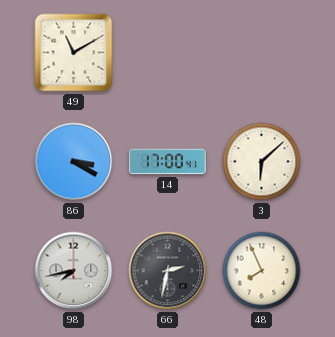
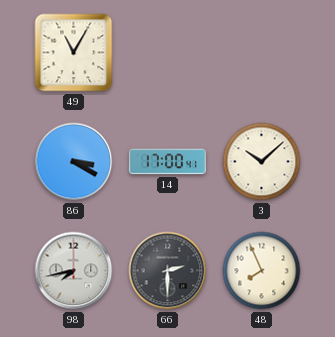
49: 11:10 -> 11:05 (74, 53)
3: 6:08 -> 10:08 (262, 162)
66: 2:32 -> 2:30 (168, 271)
